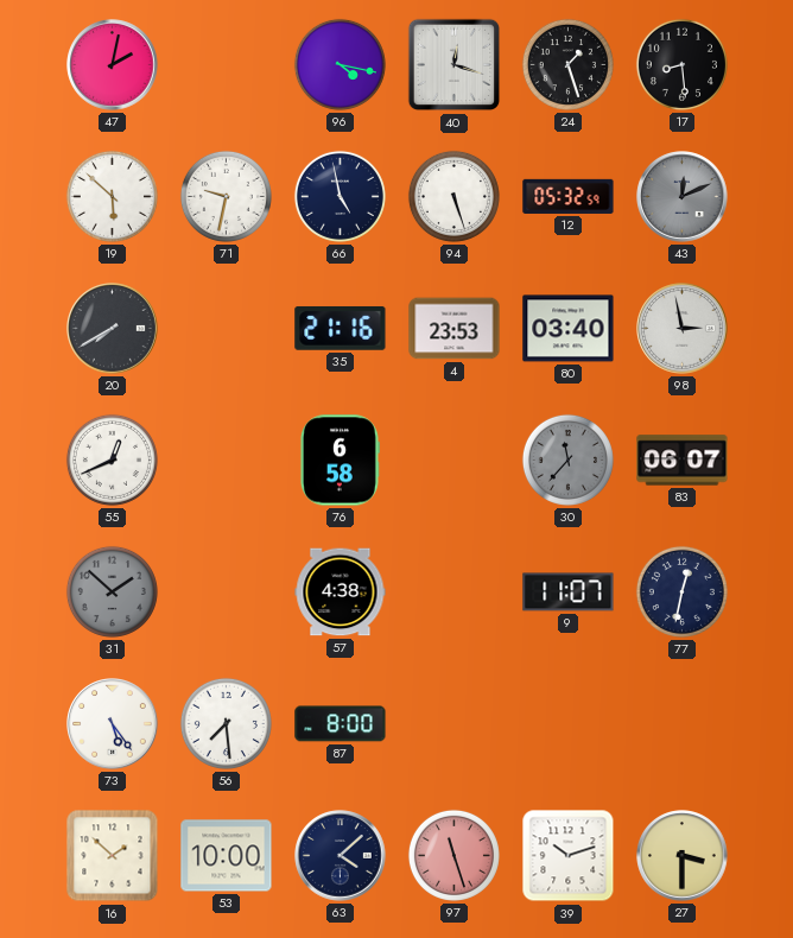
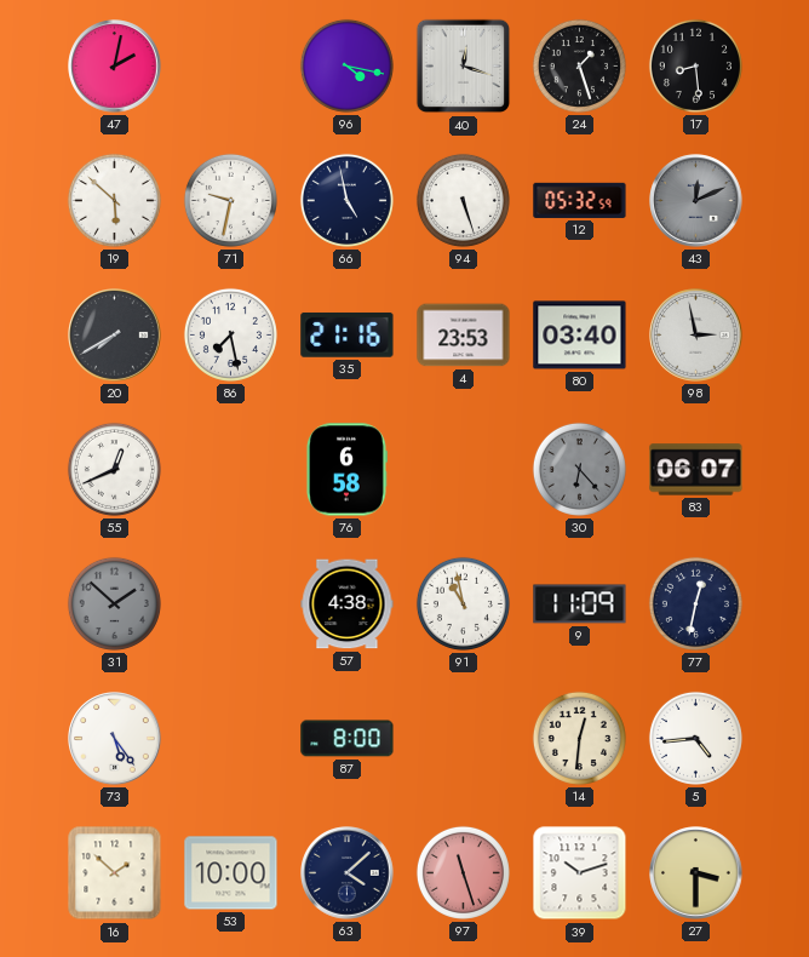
86: none -> 7:28 (230, 334)
30: 11:37 -> 6:23 (579, 469)
91: none -> 10:58 (463, 603)
9: 11:07 -> 11:09 (580, 604)
56: 7:29 -> none (226, 723)
14: none -> 12:31 (579, 738)
5: none -> 4:44 (695, 738)
